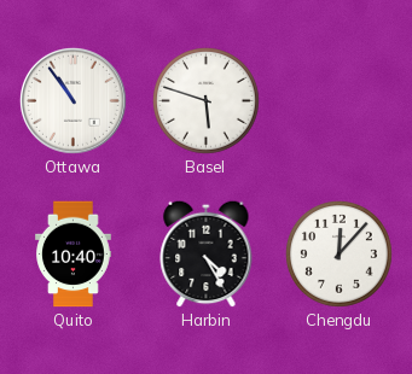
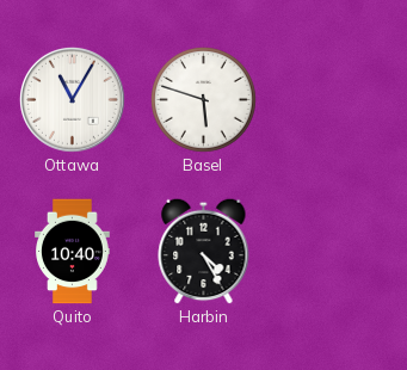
Ottawa: 10:54 -> 11:05 (72, 99)
Chengdu: 12:07 -> none (338, 253)
